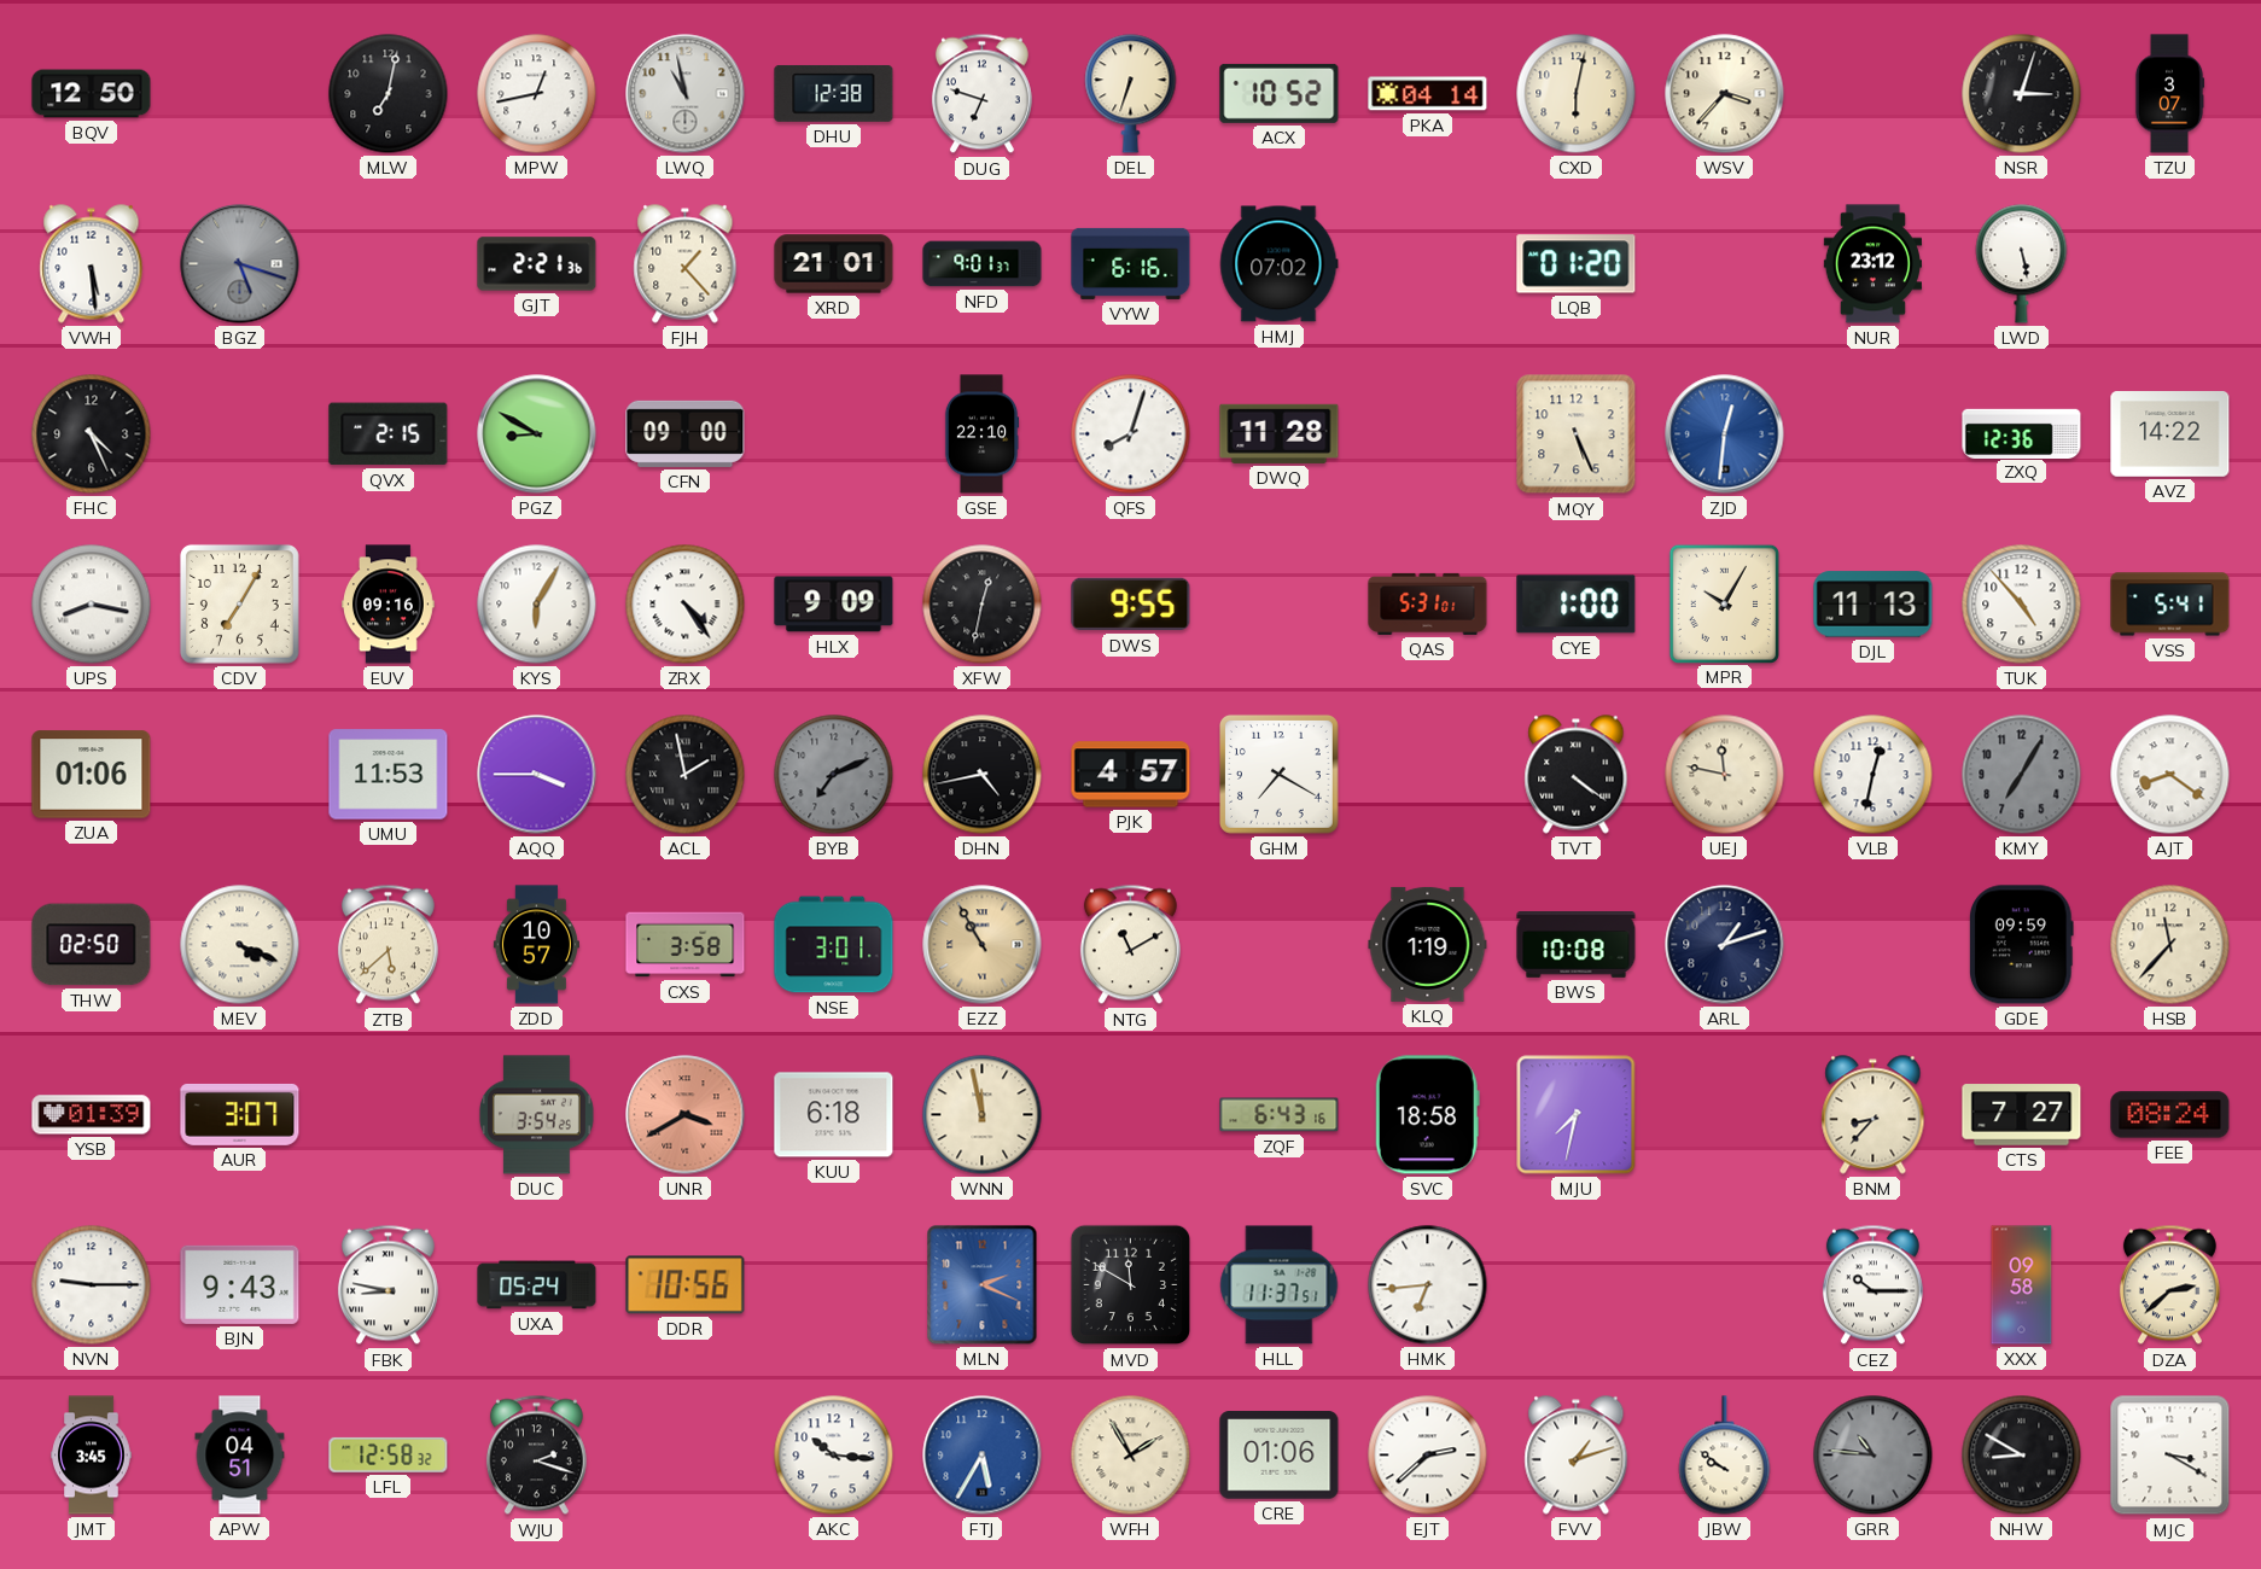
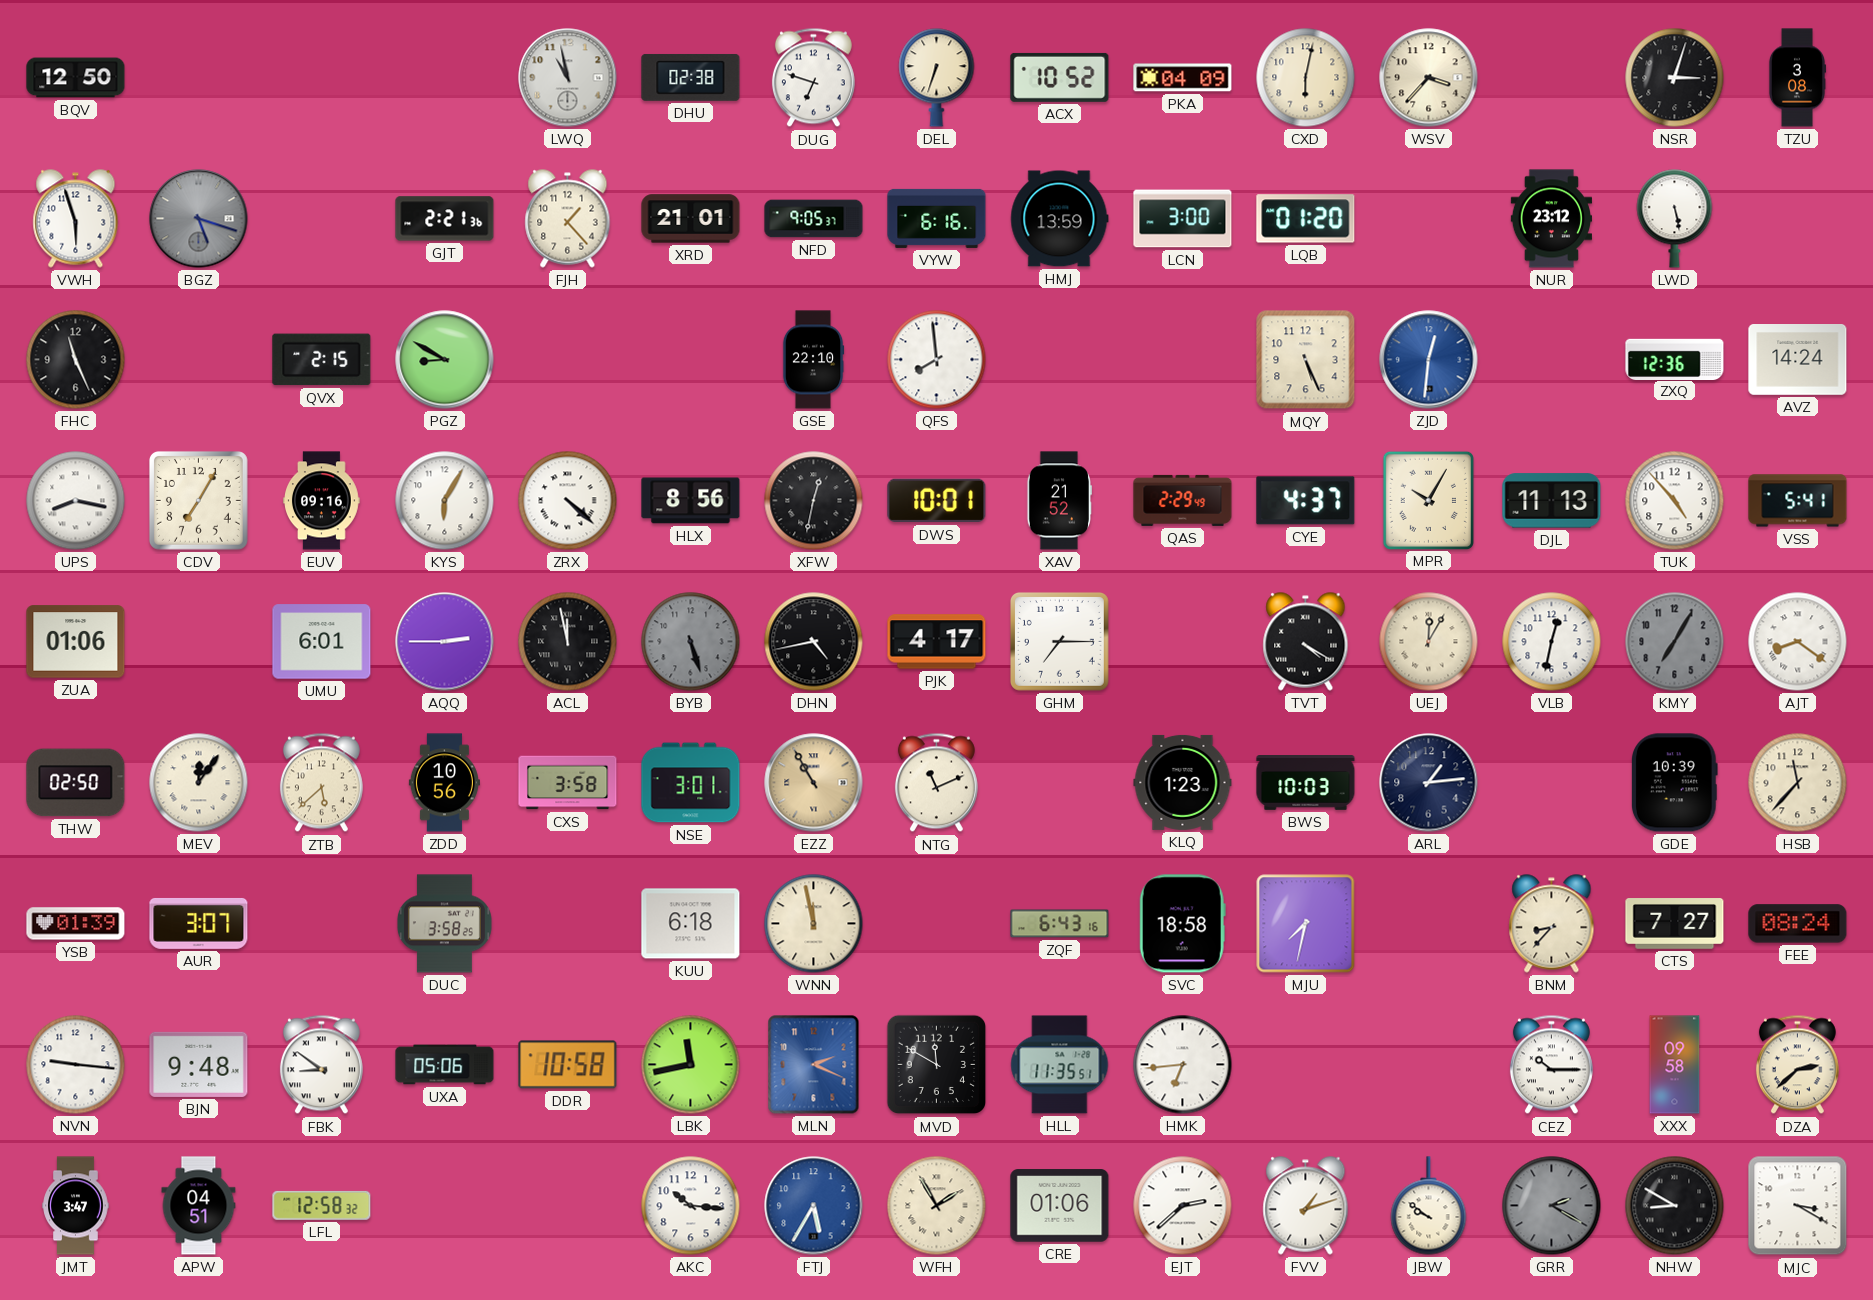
MLW: 7:02 -> none (389, 94)
MPW: 12:43 -> none (537, 94)
DHU: 12:38 -> 02:38 (691, 77)
PKA: 04:14 -> 04:09 (1183, 78)
TZU: 3:07 -> 3:08 (1797, 78)
VWH: 5:29 -> 5:57 (76, 219)
NFD: 9:01 -> 9:05 (814, 219)
HMJ: 07:02 -> 13:59 (1060, 219)
LCN: none -> 3:00 (1183, 219)
FHC: 4:26 -> 11:26 (76, 360)
CFN: 09:00 -> none (686, 433)
QFS: 8:03 -> 7:59 (937, 360)
DWQ: 11:28 -> none (1280, 433)
AVZ: 14:22 -> 14:24 (1798, 360)
ZRX: 4:24 -> 4:22 (568, 501)
HLX: 9:09 -> 8:56 (691, 501)
DWS: 9:55 -> 10:01 (937, 501)
XAV: none -> 21:52 (1059, 501)
QAS: 5:31 -> 2:29 (1183, 500)
CYE: 1:00 -> 4:37 (1306, 501)
UMU: 11:53 -> 6:01 (322, 642)
AQQ: 3:45 -> 2:45 (445, 642)
ACL: 1:58 -> 11:58 (568, 642)
BYB: 7:11 -> 5:27 (691, 642)
PJK: 4:57 -> 4:17 (937, 642)
GHM: 7:20 -> 7:15 (1059, 641)
TVT: 4:21 -> 4:20 (1306, 642)
UEJ: 11:47 -> 12:05 (1429, 642)
MEV: 4:19 -> 12:06 (199, 783)
ZDD: 10:57 -> 10:56 (444, 783)
NTG: 11:10 -> 11:11 (936, 783)
KLQ: 1:19 -> 1:23 (1183, 782)
BWS: 10:08 -> 10:03 (1306, 783)
ARL: 1:12 -> 1:14 (1429, 783)
GDE: 09:59 -> 10:39 (1675, 783)
DUC: 3:54 -> 3:58 (444, 924)
UNR: 3:40 -> none (686, 1115)
NVN: 9:15 -> 9:16 (76, 1065)
BJN: 9:43 -> 9:48 (199, 1064)
FBK: 8:47 -> 8:51 (321, 1065)
UXA: 05:24 -> 05:06 (445, 1065)
DDR: 10:56 -> 10:58 (568, 1065)
LBK: none -> 11:43 (691, 1065)
HLL: 11:37 -> 11:35 (1060, 1065)
JMT: 3:45 -> 3:47 (76, 1206)
WJU: 2:18 -> none (536, 1456)
GRR: 10:46 -> 2:20 (1552, 1206)
